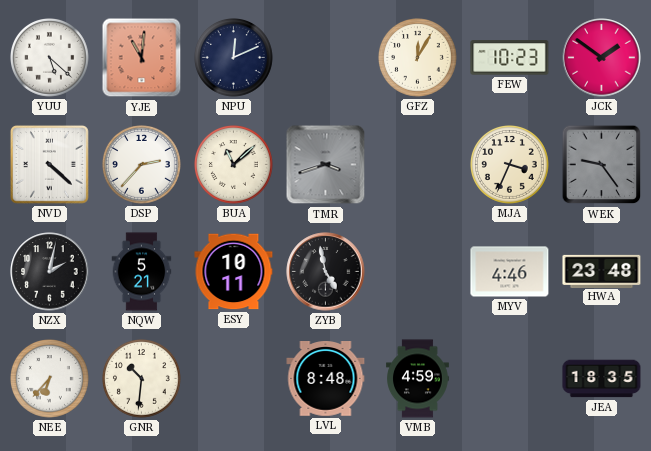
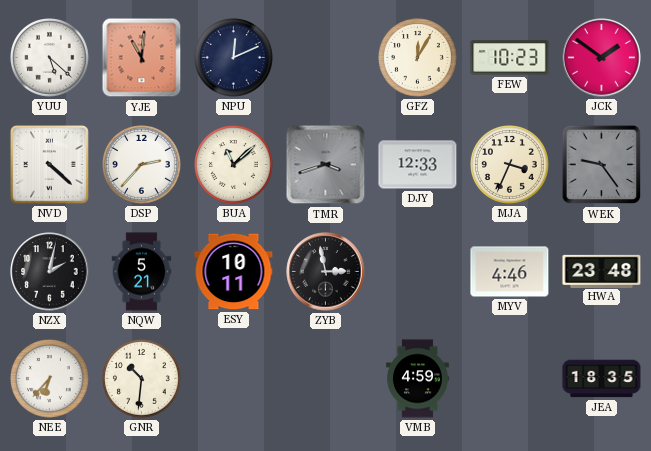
DJY: none -> 12:33 (418, 165)
ZYB: 4:58 -> 2:58 (326, 272)
LVL: 8:48 -> none (326, 379)
